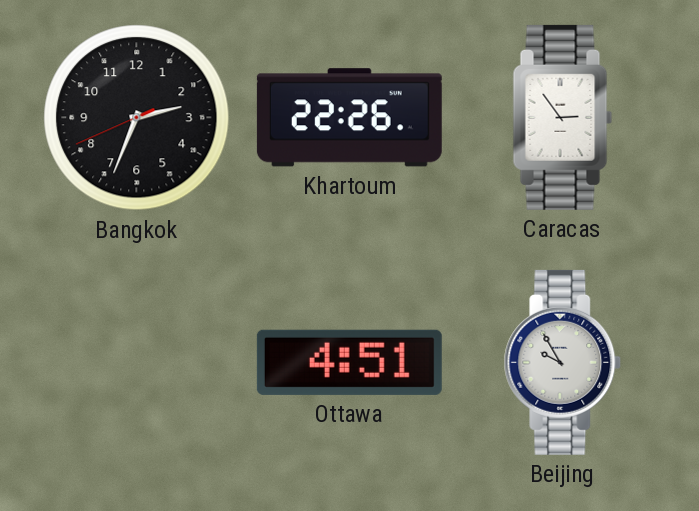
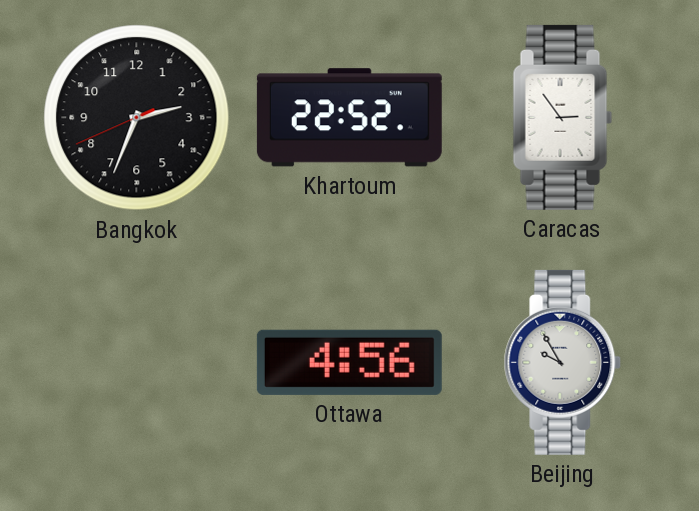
Khartoum: 22:26 -> 22:52 (349, 118)
Ottawa: 4:51 -> 4:56 (349, 362)
